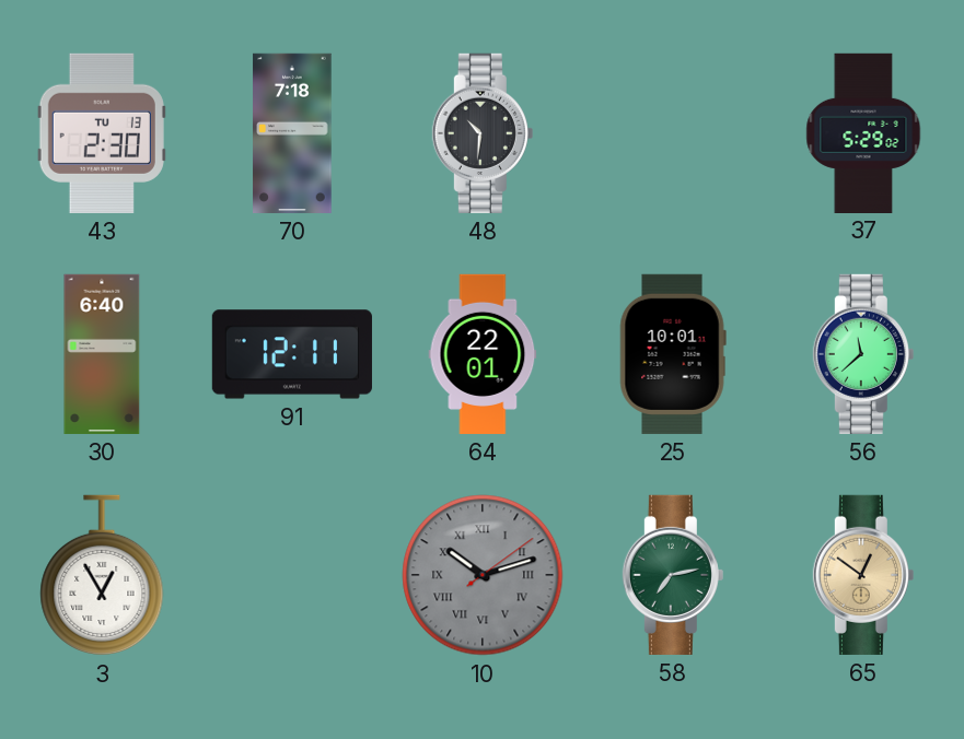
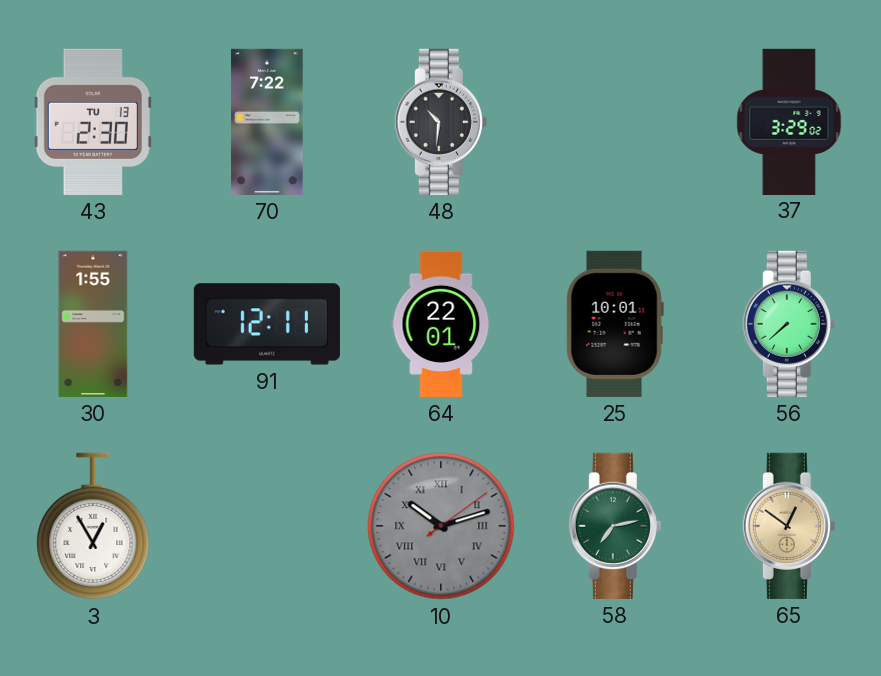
70: 7:18 -> 7:22 (267, 122)
37: 5:29 -> 3:29 (789, 121)
30: 6:40 -> 1:55 (93, 324)
56: 11:38 -> 7:38 (789, 324)
